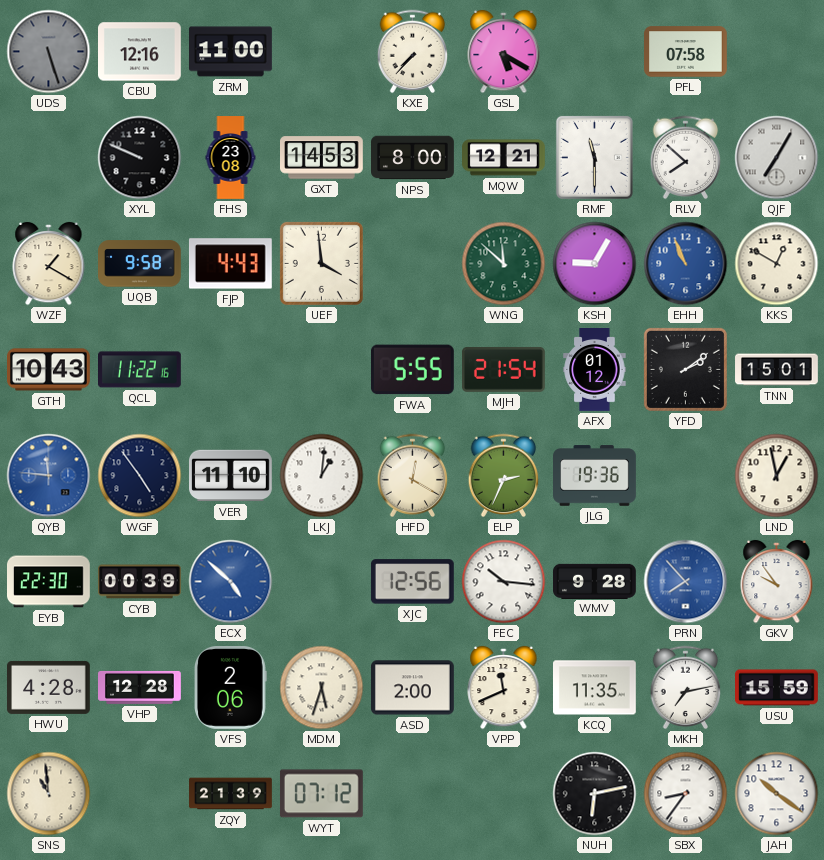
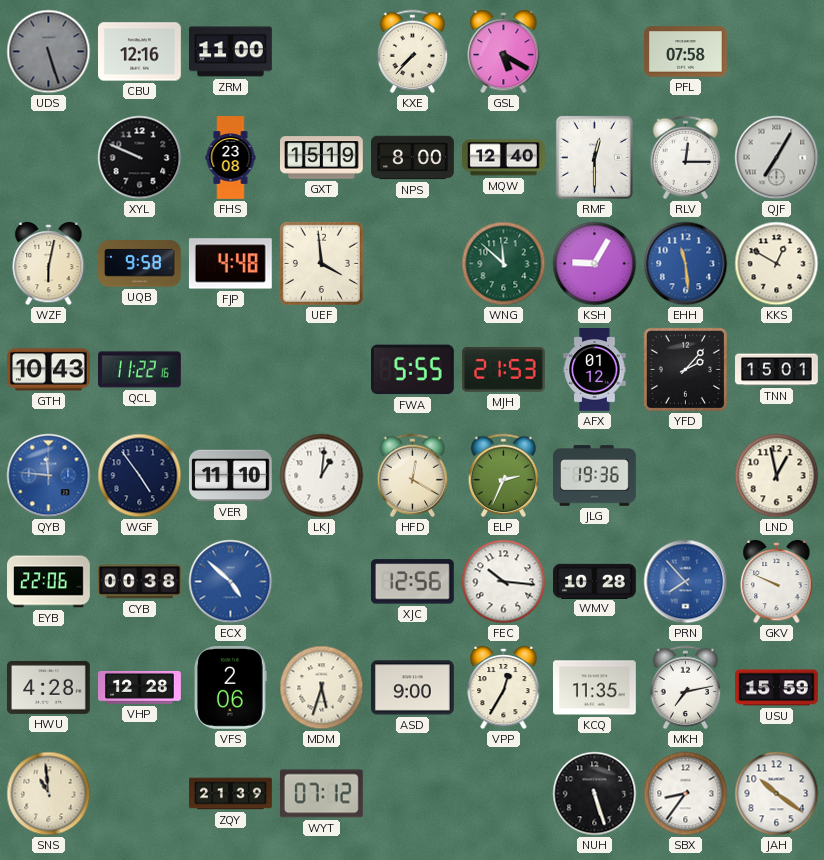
GXT: 14:53 -> 15:19 (322, 158)
MQW: 12:21 -> 12:40 (504, 158)
RMF: 11:30 -> 12:30 (594, 157)
RLV: 7:52 -> 12:15 (686, 158)
WZF: 1:20 -> 6:02 (49, 264)
FJP: 4:43 -> 4:48 (230, 264)
EHH: 10:56 -> 11:29 (686, 264)
MJH: 21:54 -> 21:53 (504, 369)
YFD: 2:09 -> 2:07 (685, 369)
EYB: 22:30 -> 22:06 (49, 582)
CYB: 00:39 -> 00:38 (140, 582)
WMV: 9:28 -> 10:28 (595, 581)
GKV: 9:54 -> 9:49 (777, 582)
ASD: 2:00 -> 9:00 (412, 688)
VPP: 11:41 -> 12:35 (504, 688)
NUH: 6:13 -> 5:27 (595, 794)
